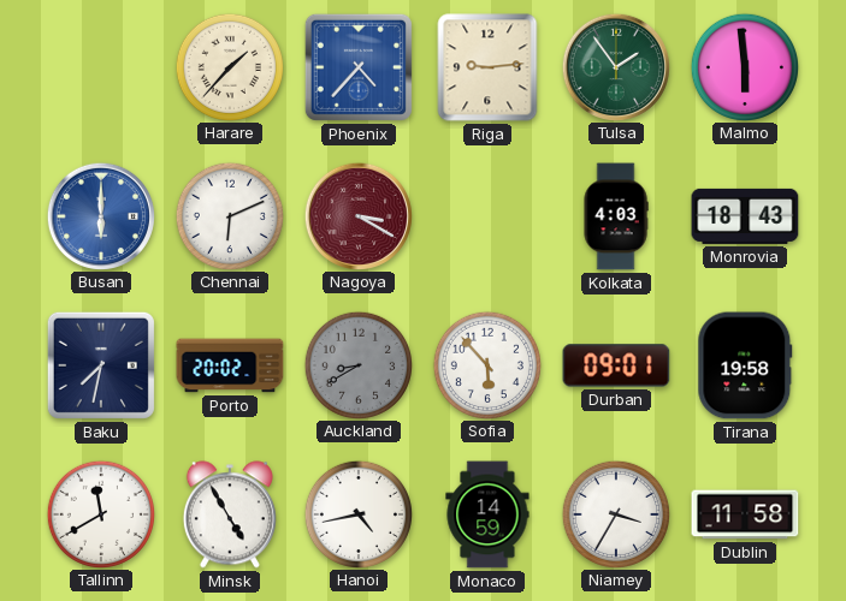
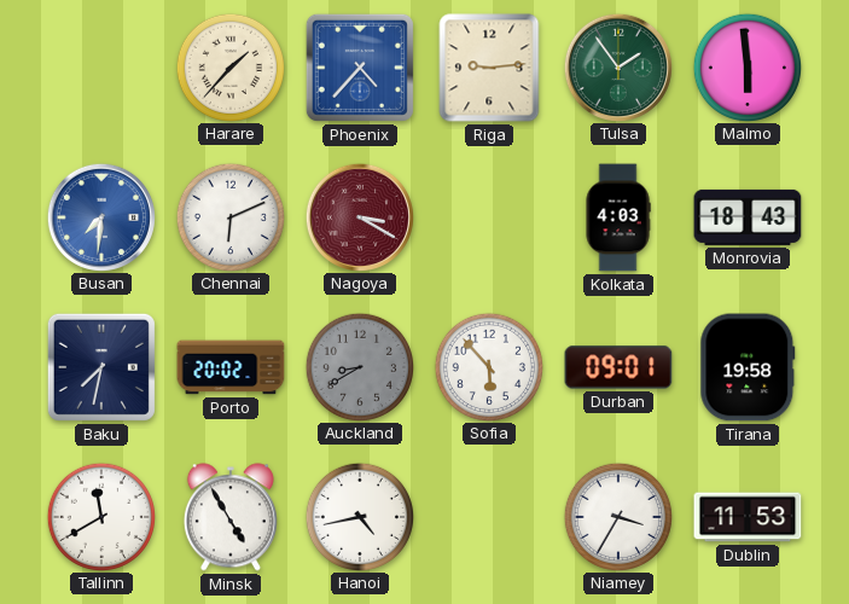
Busan: 6:00 -> 7:31 (100, 216)
Monaco: 14:59 -> none (487, 514)
Dublin: 11:58 -> 11:53 (748, 517)
